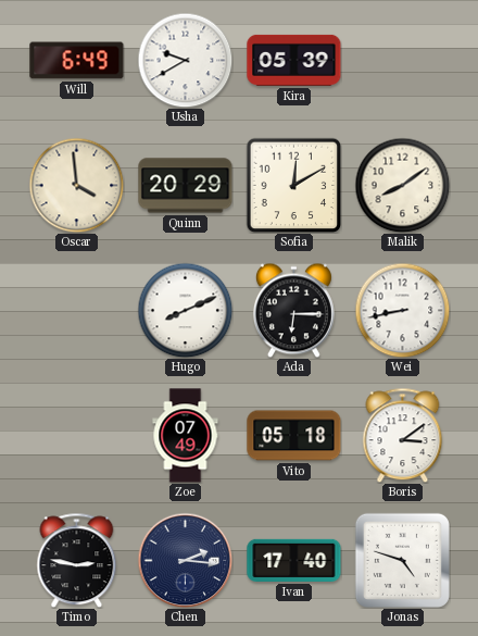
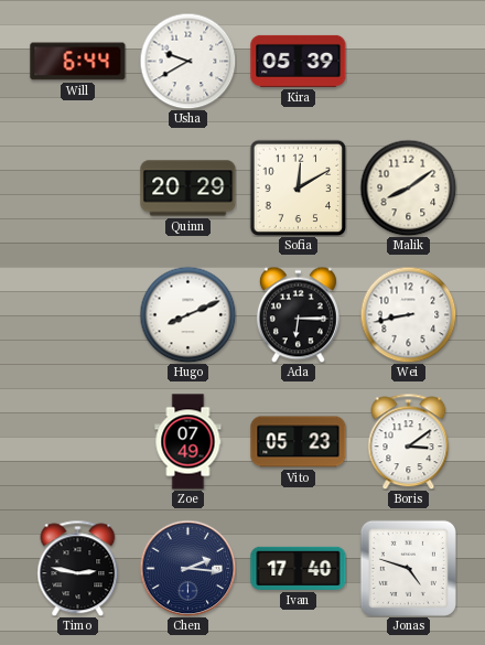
Will: 6:49 -> 6:44 (78, 62)
Oscar: 3:59 -> none (76, 185)
Vito: 05:18 -> 05:23 (299, 442)
